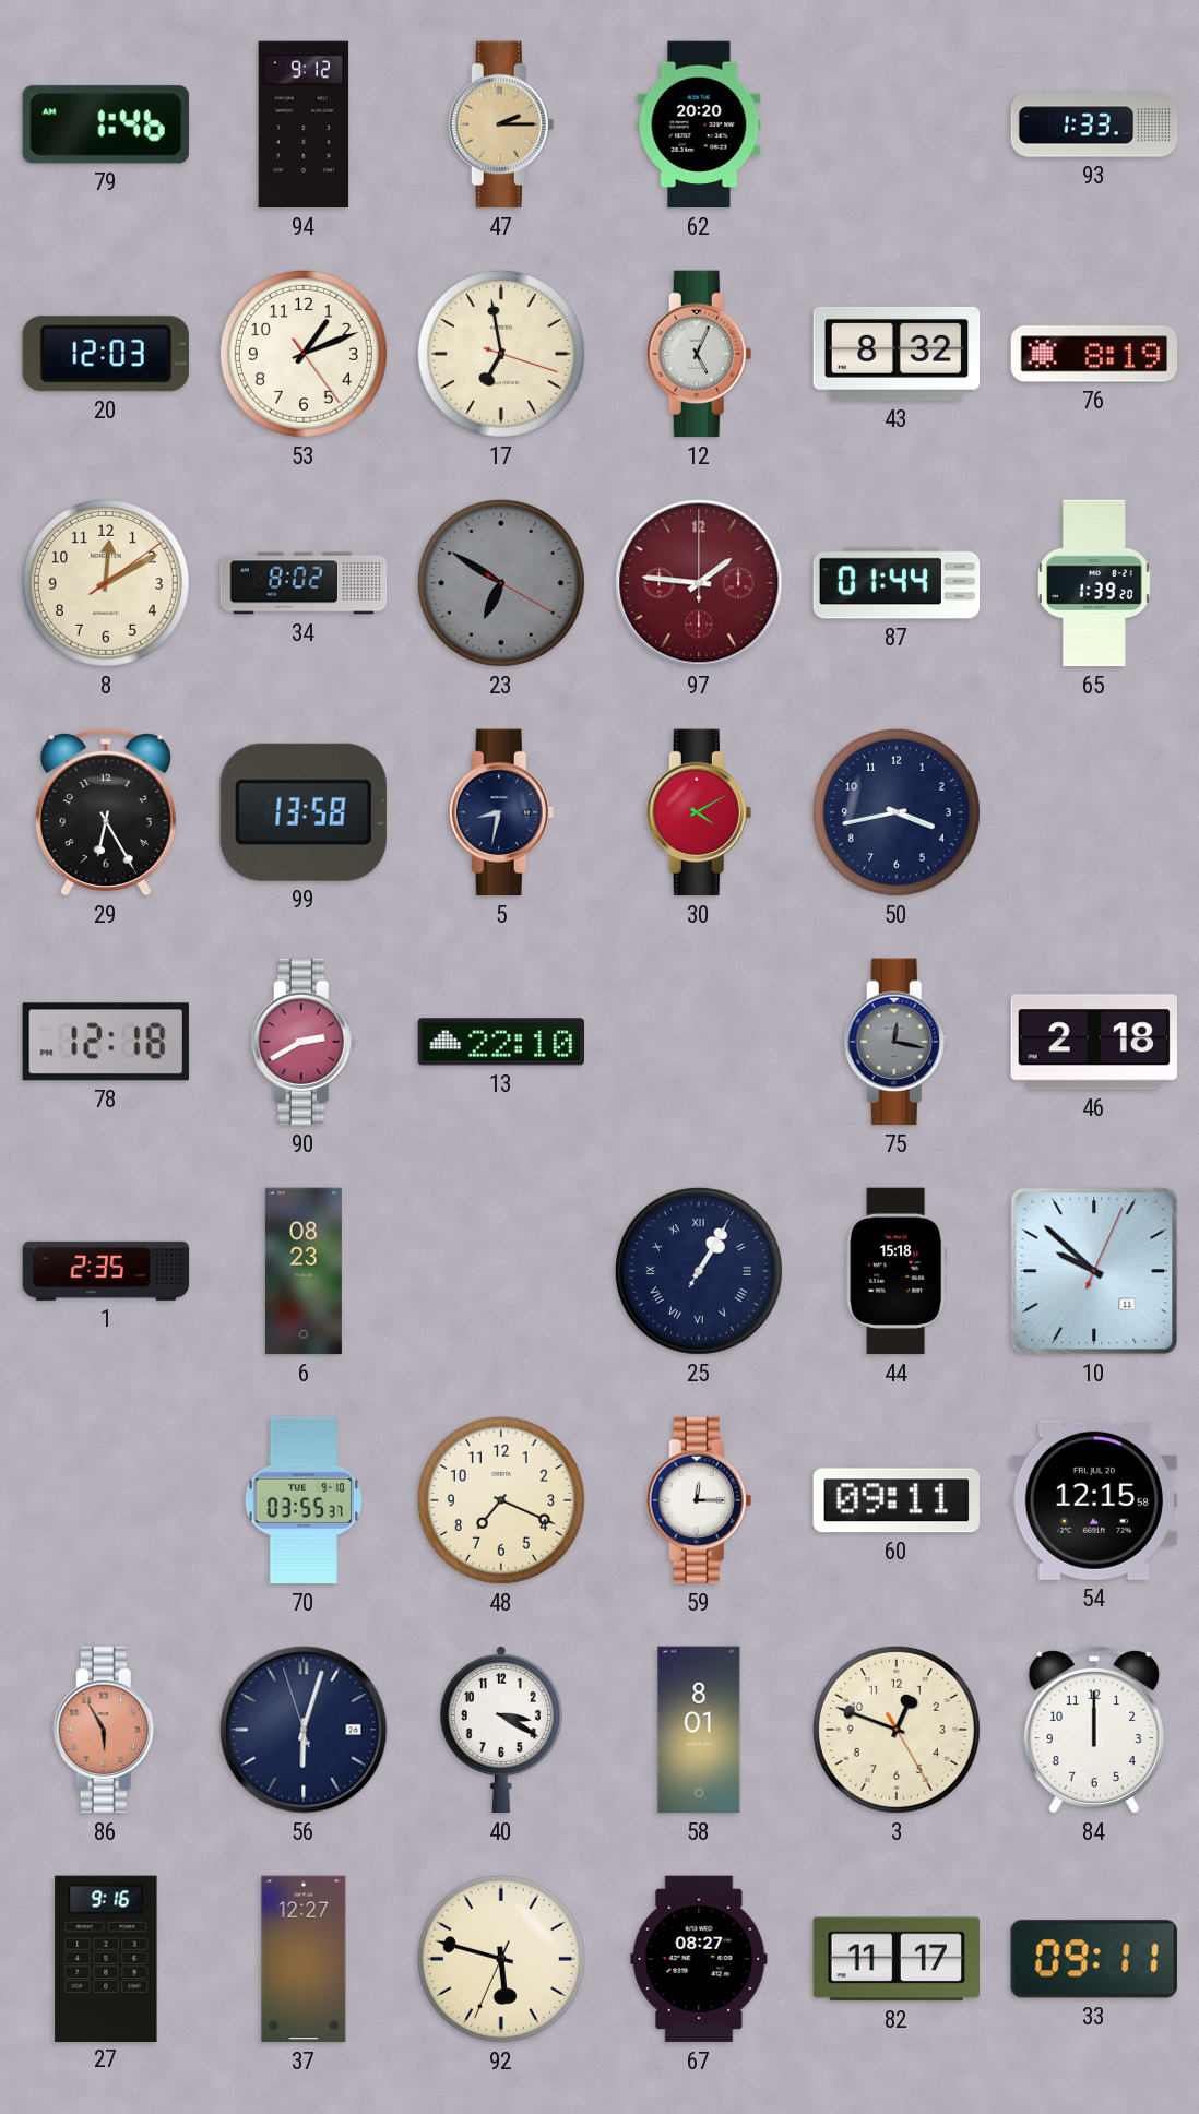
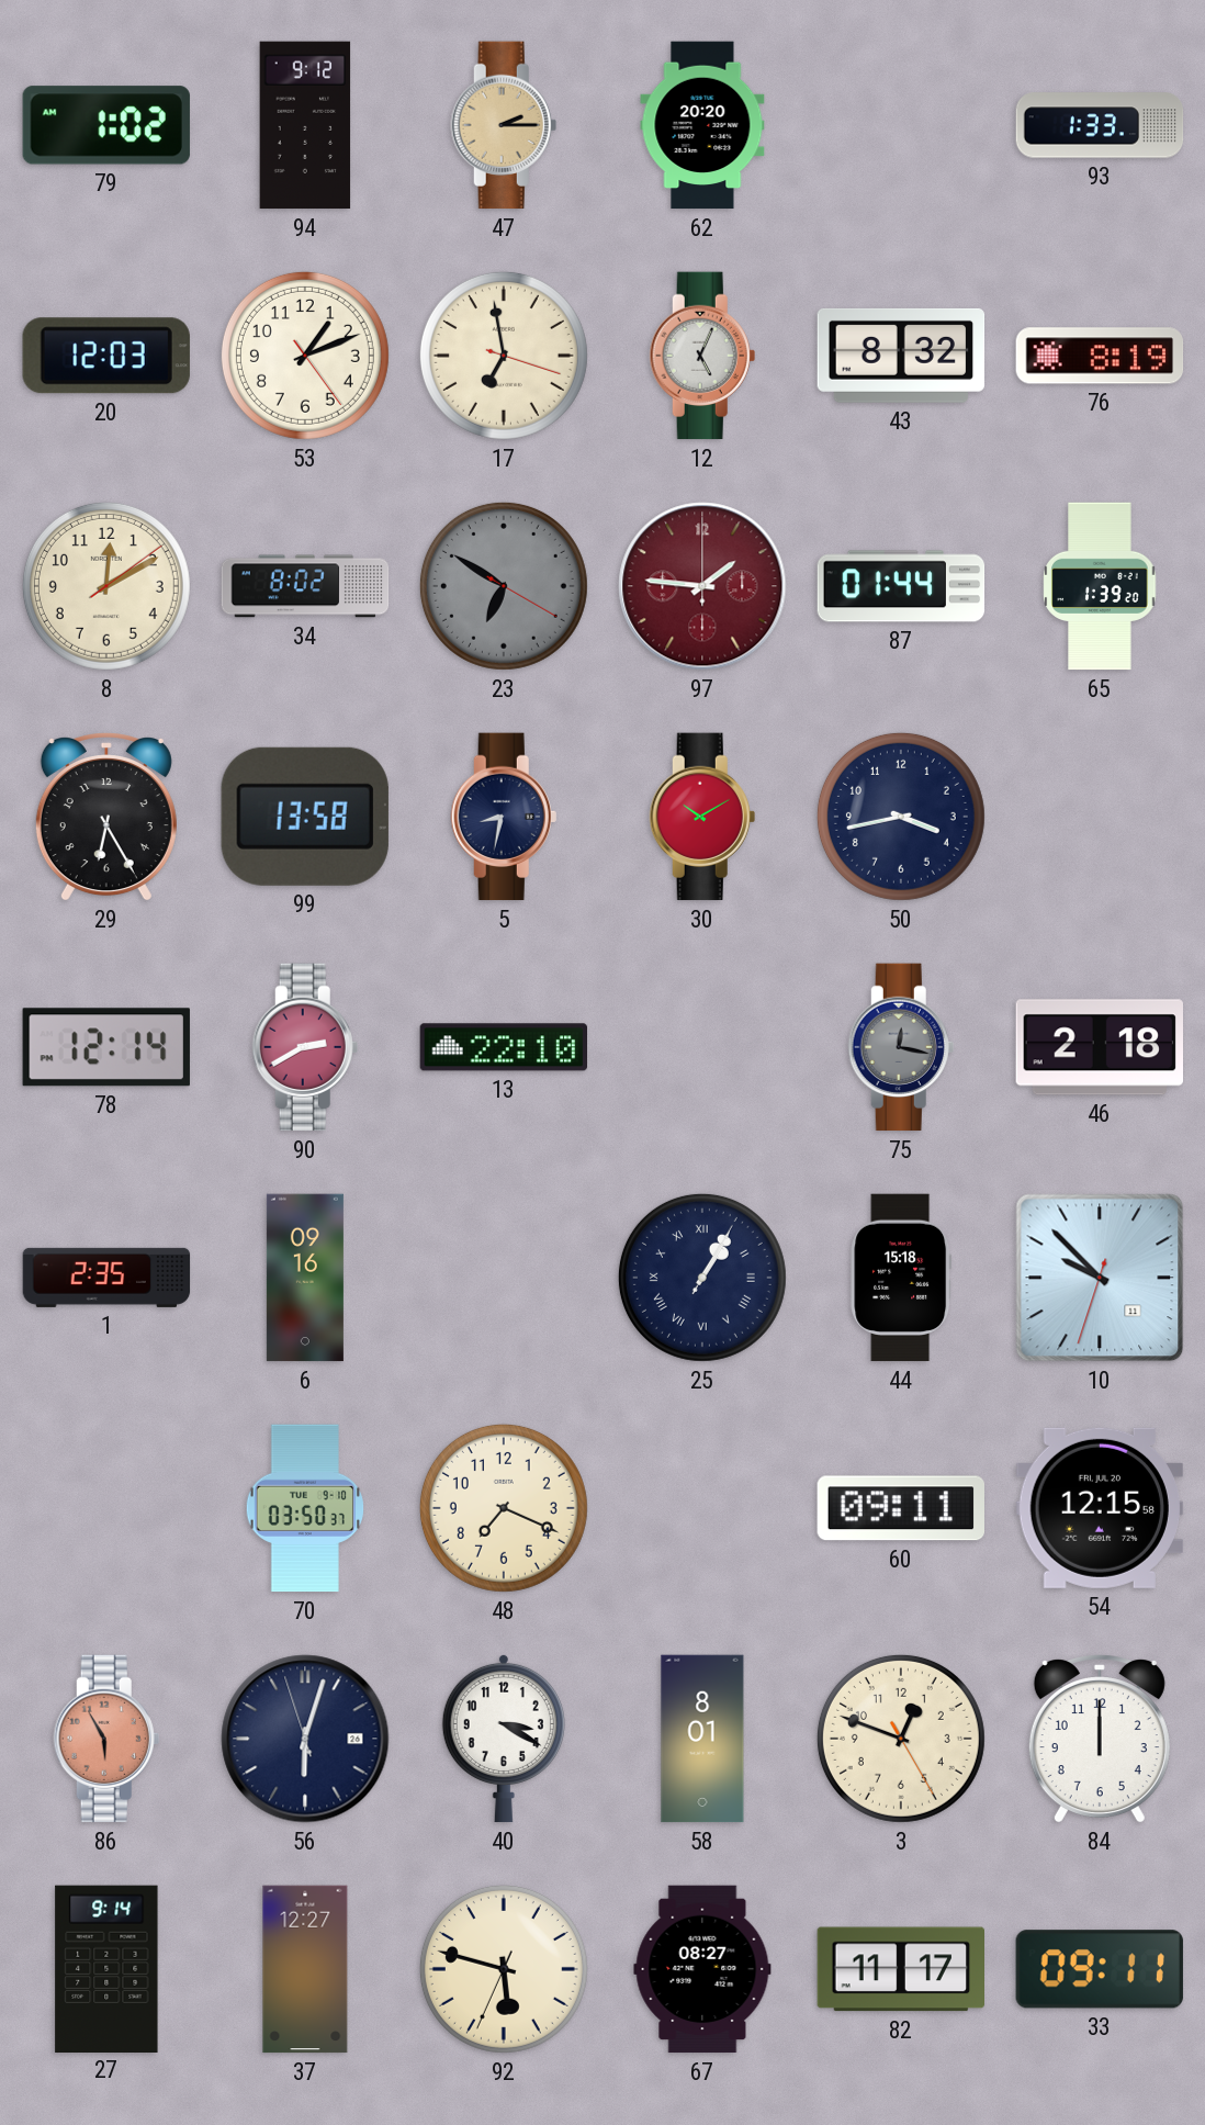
79: 1:46 -> 1:02 (106, 125)
30: 4:10 -> 10:10 (702, 817)
78: 12:18 -> 12:14 (106, 1047)
6: 08:23 -> 09:16 (305, 1278)
10: 9:52:04 -> 9:52:33 (1100, 1278)
70: 03:55 -> 03:50 (304, 1508)
59: 12:15 -> none (699, 1500)
27: 9:16 -> 9:14 (106, 1968)
